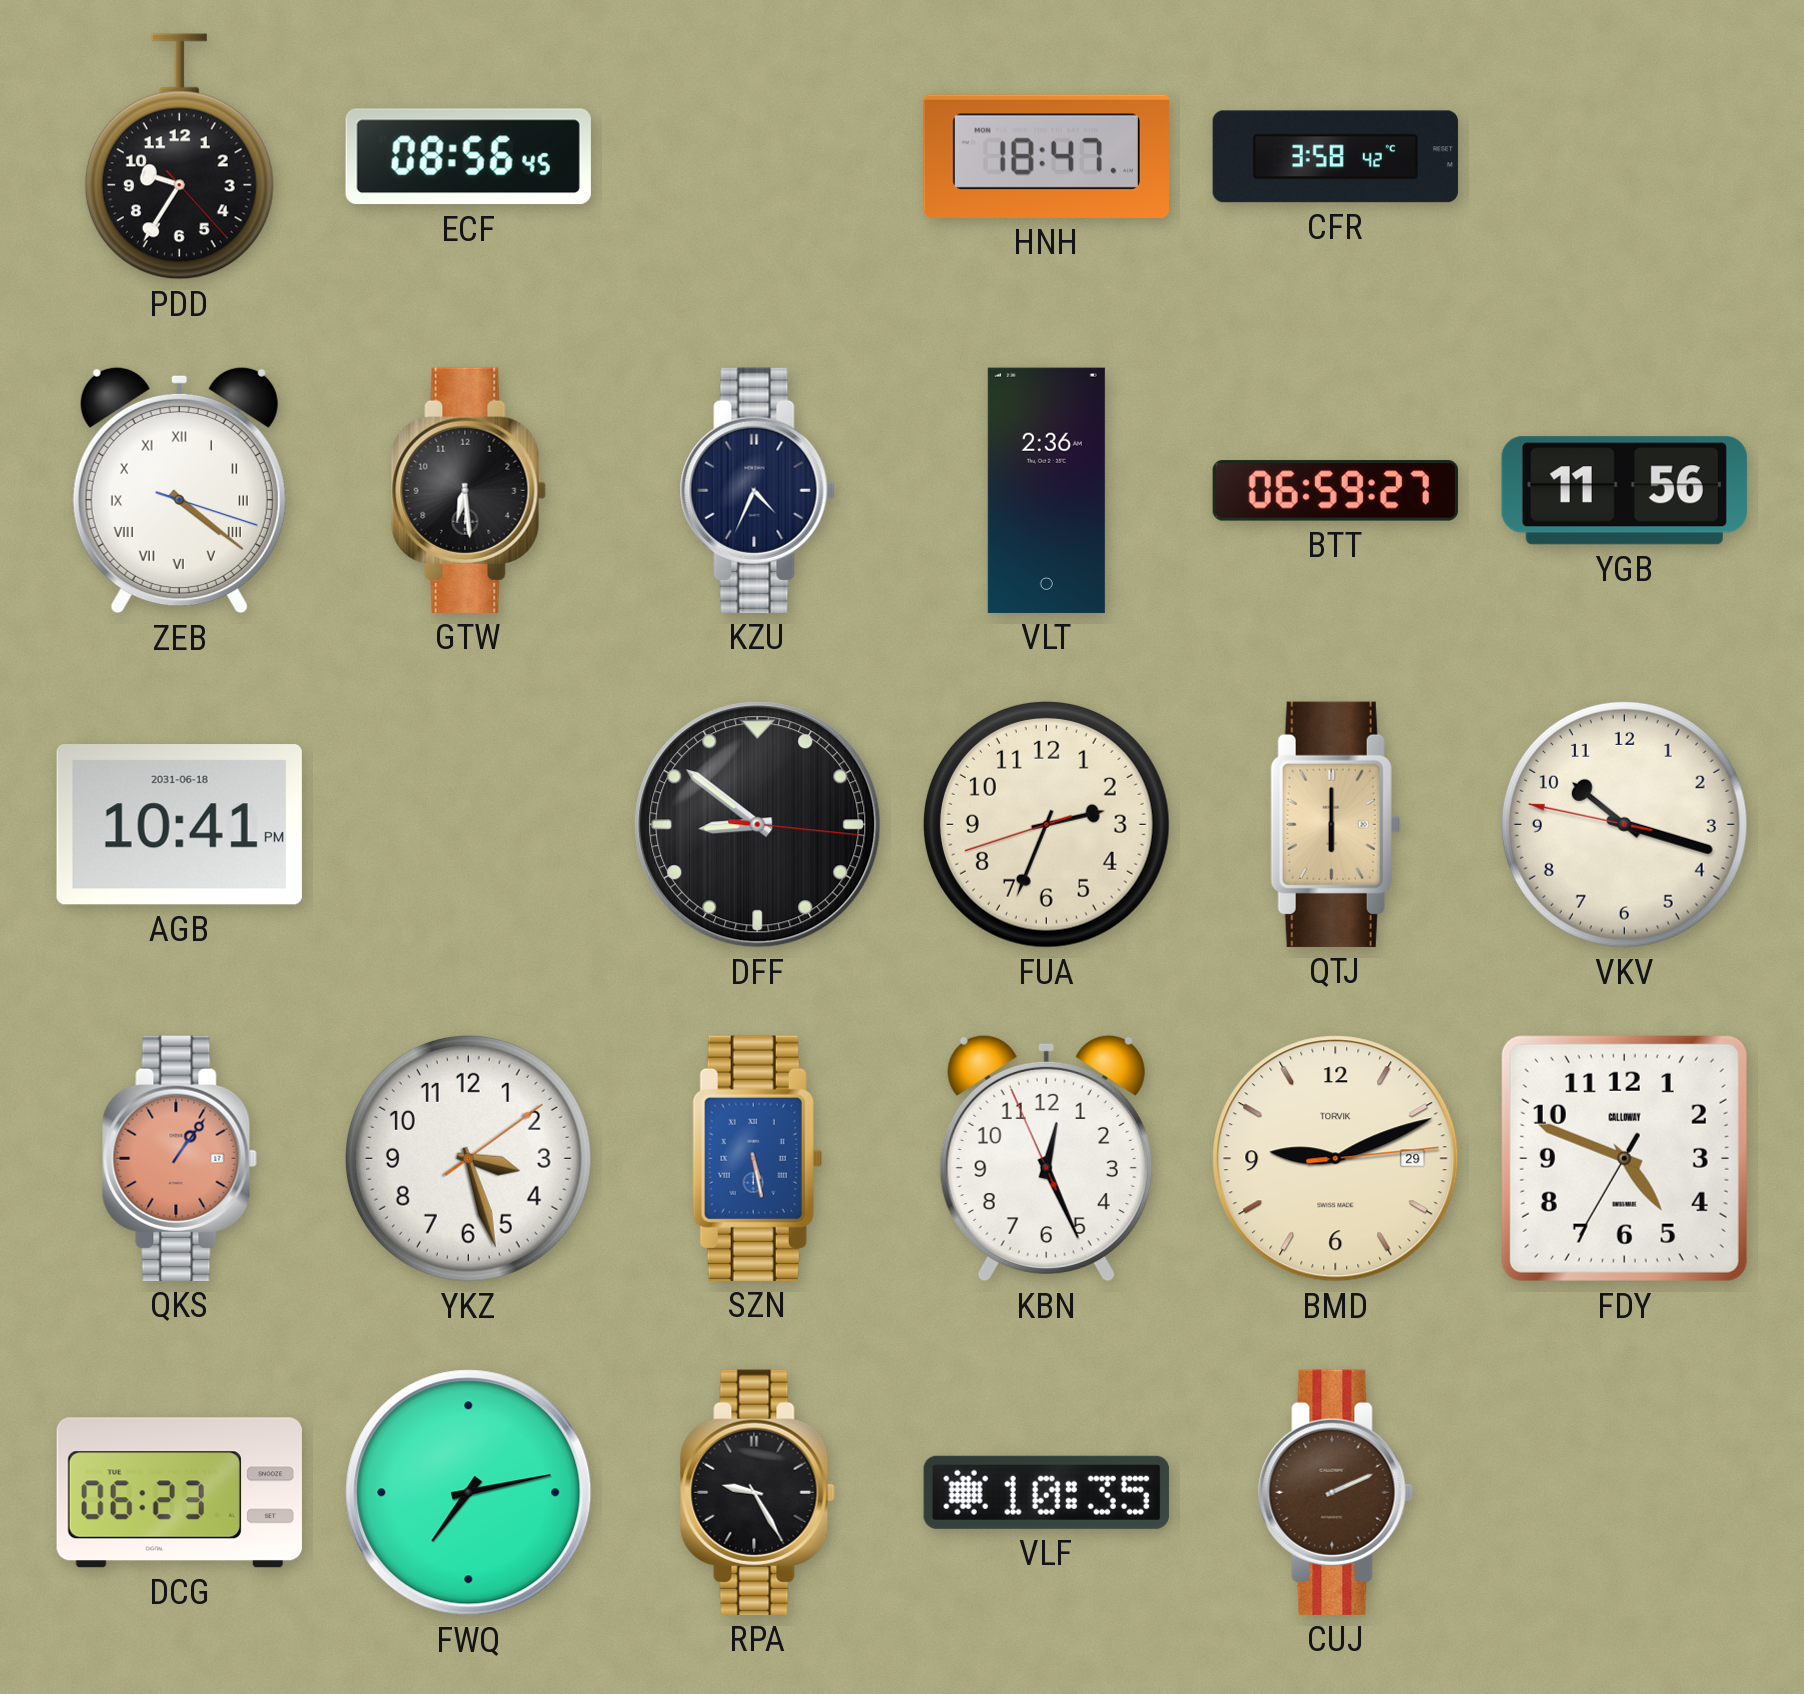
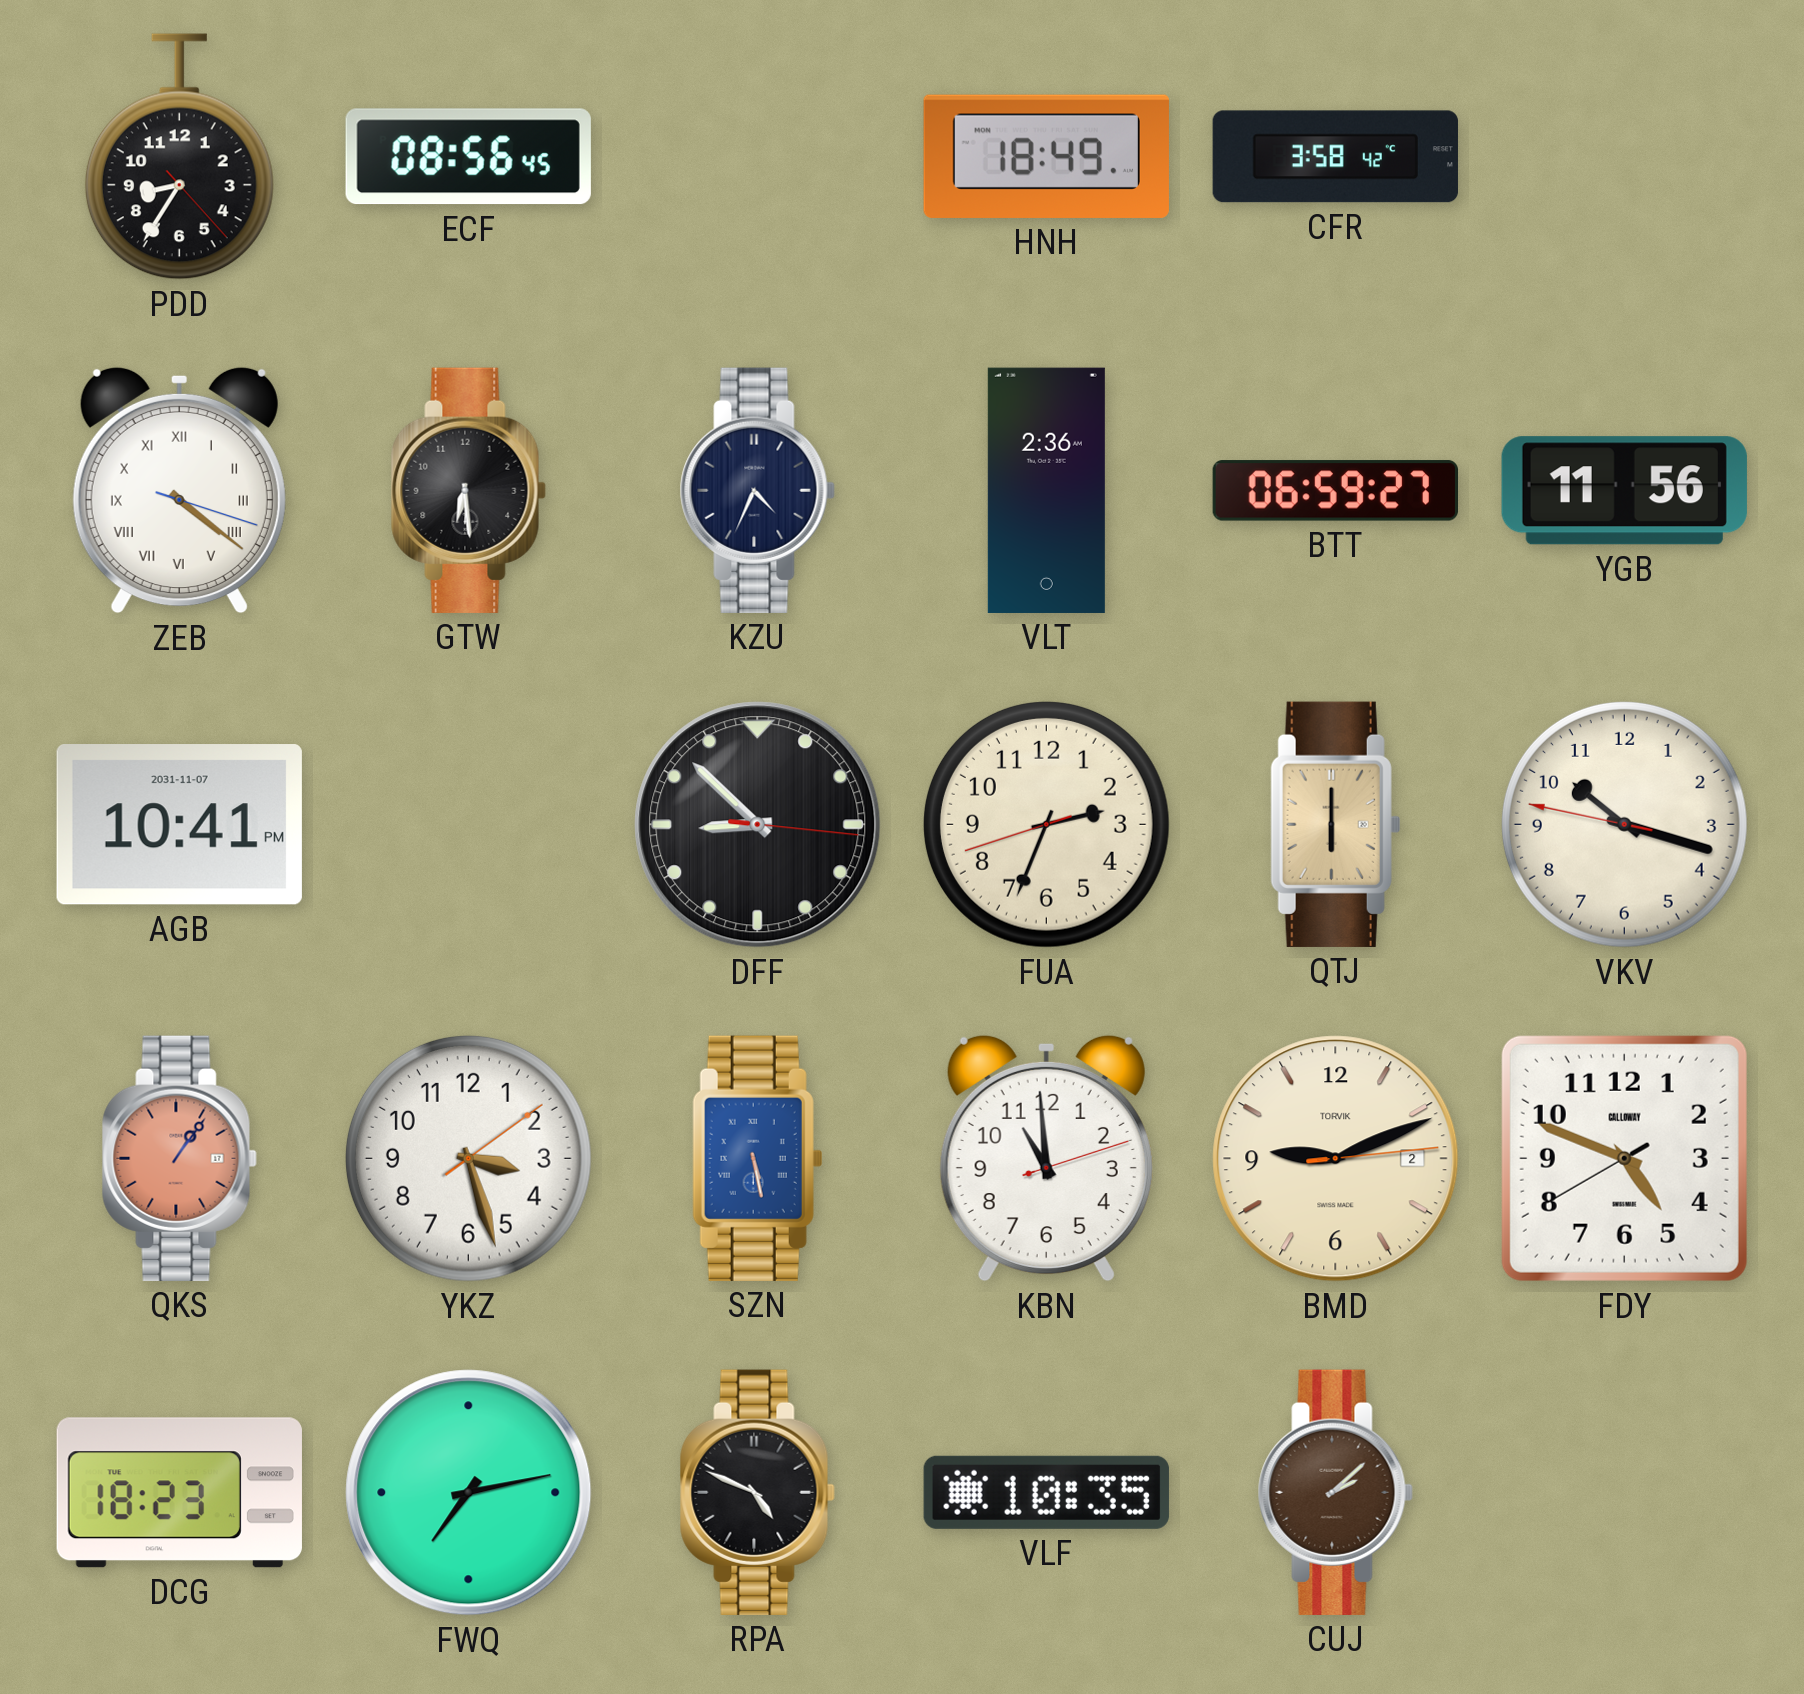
PDD: 9:35 -> 8:35 (179, 157)
HNH: 18:47 -> 18:49 (1046, 156)
AGB date: 2031-06-18 -> 2031-11-07 (179, 825)
DFF: 8:51 -> 8:52 (758, 825)
KBN: 12:25 -> 10:59 (1046, 1158)
BMD date: 29 -> 2 (1336, 1159)
FDY: 4:48:35 -> 4:48:40 (1624, 1158)
DCG: 06:23 -> 18:23 (179, 1493)
RPA: 9:25 -> 4:49 (757, 1492)
CUJ: 2:11 -> 2:08 (1335, 1492)
